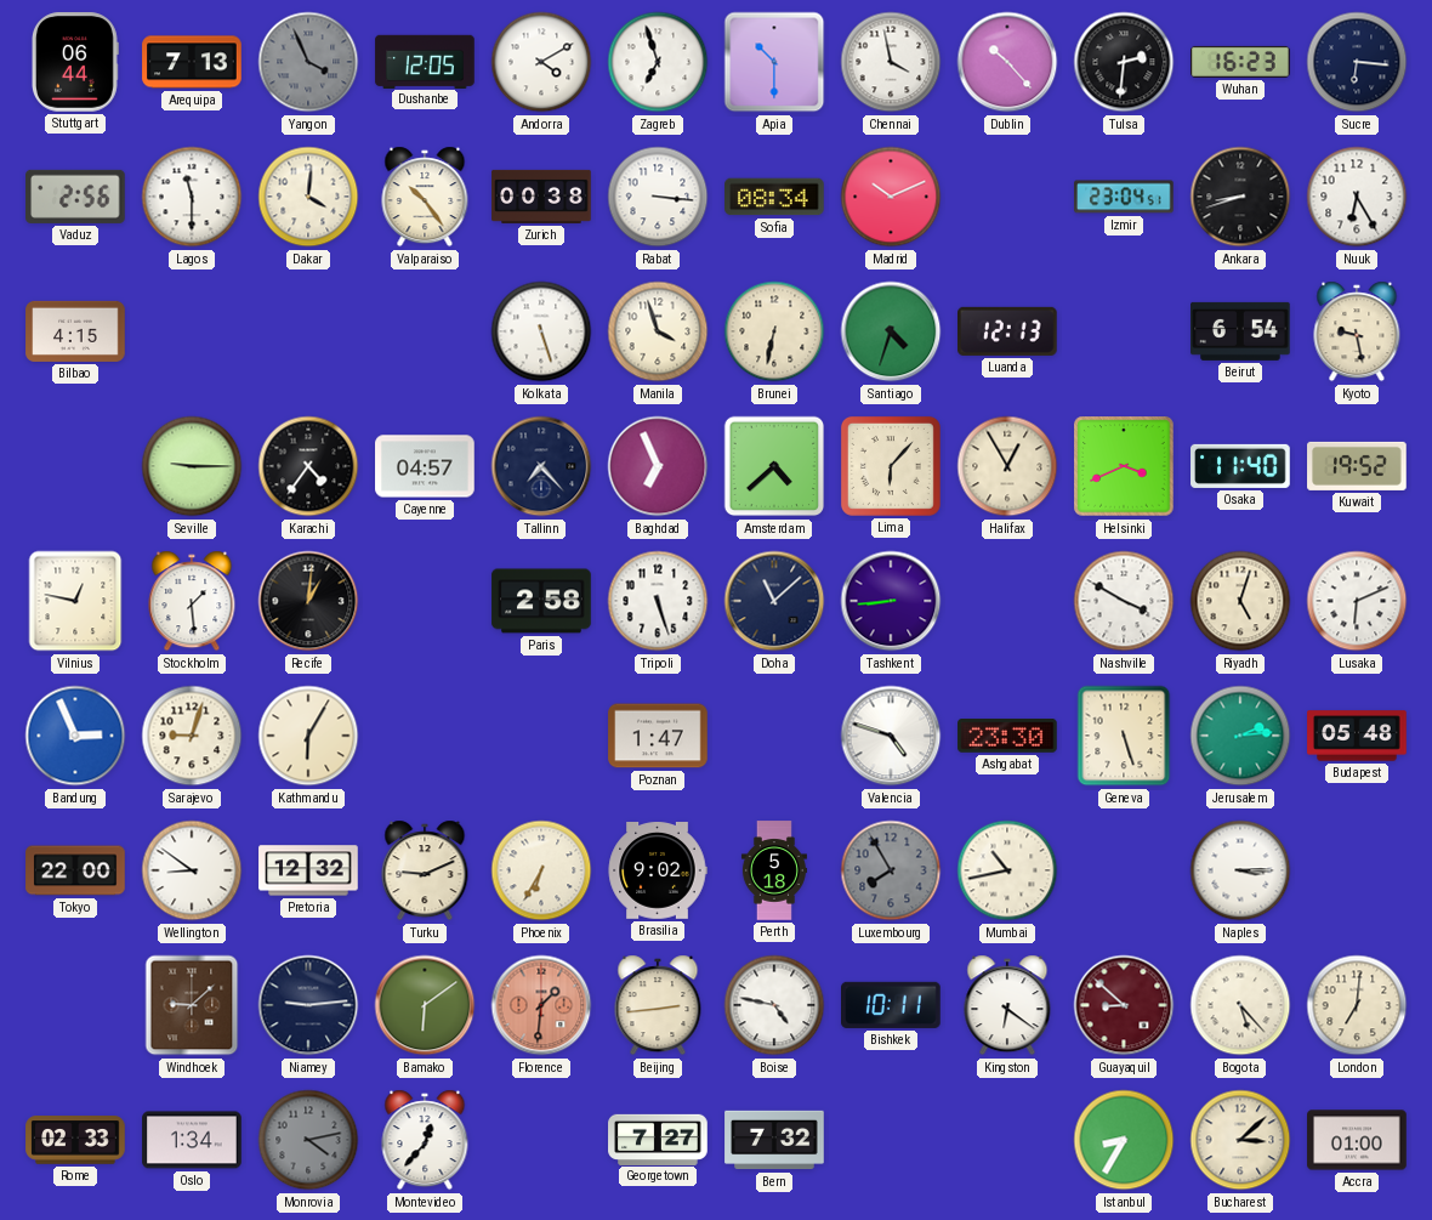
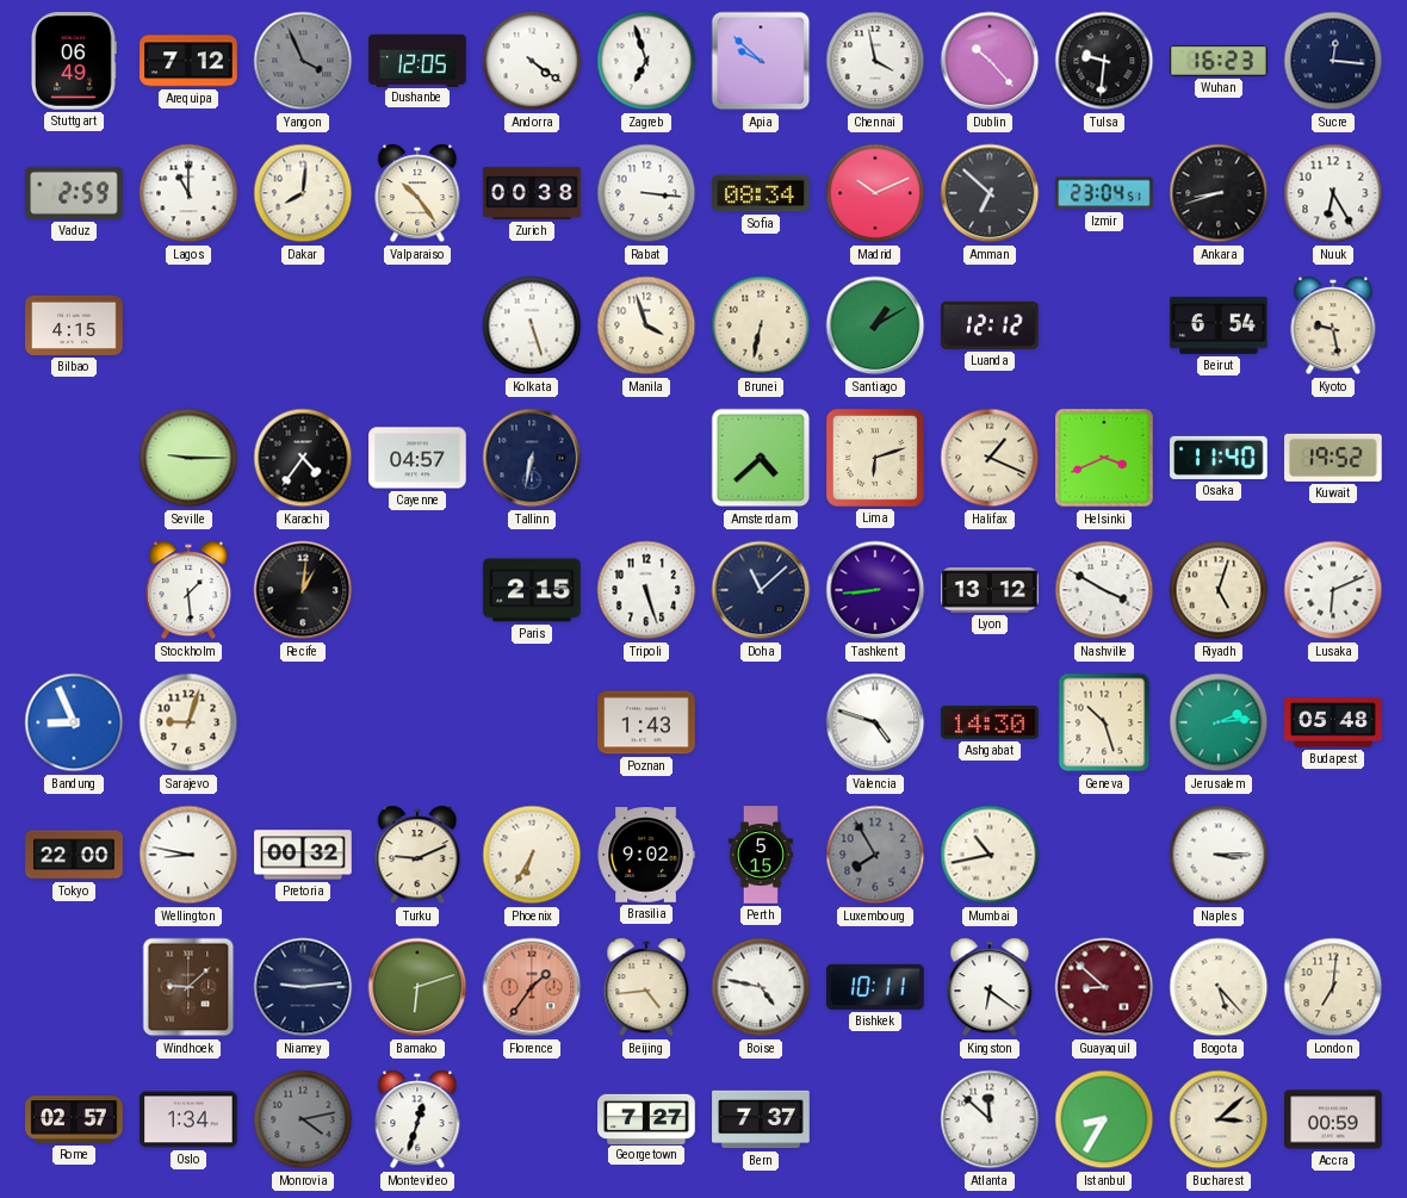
Stuttgart: 06:44 -> 06:49 (74, 61)
Arequipa: 7:13 -> 7:12 (188, 61)
Andorra: 4:10 -> 4:21 (532, 61)
Apia: 10:30 -> 9:52 (761, 61)
Tulsa: 2:31 -> 9:31 (1104, 61)
Sucre: 6:16 -> 12:16 (1333, 61)
Vaduz: 2:56 -> 2:59 (74, 193)
Lagos: 11:30 -> 11:00 (188, 193)
Dakar: 4:01 -> 8:01 (303, 193)
Amman: none -> 6:52 (990, 193)
Santiago: 4:33 -> 1:10 (875, 325)
Luanda: 12:13 -> 12:12 (991, 325)
Tallinn: 7:23 -> 6:32 (532, 458)
Baghdad: 6:56 -> none (658, 466)
Lima: 6:07 -> 6:12 (875, 458)
Halifax: 12:55 -> 1:19 (990, 458)
Vilnius: 12:47 -> none (75, 601)
Paris: 2:58 -> 2:15 (532, 590)
Lyon: none -> 13:12 (990, 590)
Bandung: 2:56 -> 8:56 (74, 722)
Kathmandu: 6:05 -> none (308, 736)
Poznan: 1:47 -> 1:43 (646, 722)
Ashgabat: 23:30 -> 14:30 (990, 724)
Geneva: 5:27 -> 10:27 (1104, 722)
Wellington: 8:51 -> 8:47 (188, 855)
Pretoria: 12:32 -> 00:32 (303, 855)
Perth: 5:18 -> 5:15 (761, 855)
Bamako: 6:09 -> 6:12 (417, 987)
Florence: 1:31 -> 1:36 (532, 987)
Beijing: 2:44 -> 4:44 (646, 987)
Rome: 02:33 -> 02:57 (74, 1119)
Montevideo: 12:37 -> 12:33 (417, 1119)
Bern: 7:32 -> 7:37 (761, 1119)
Atlanta: none -> 11:52 (990, 1119)
Accra: 01:00 -> 00:59 (1333, 1119)
